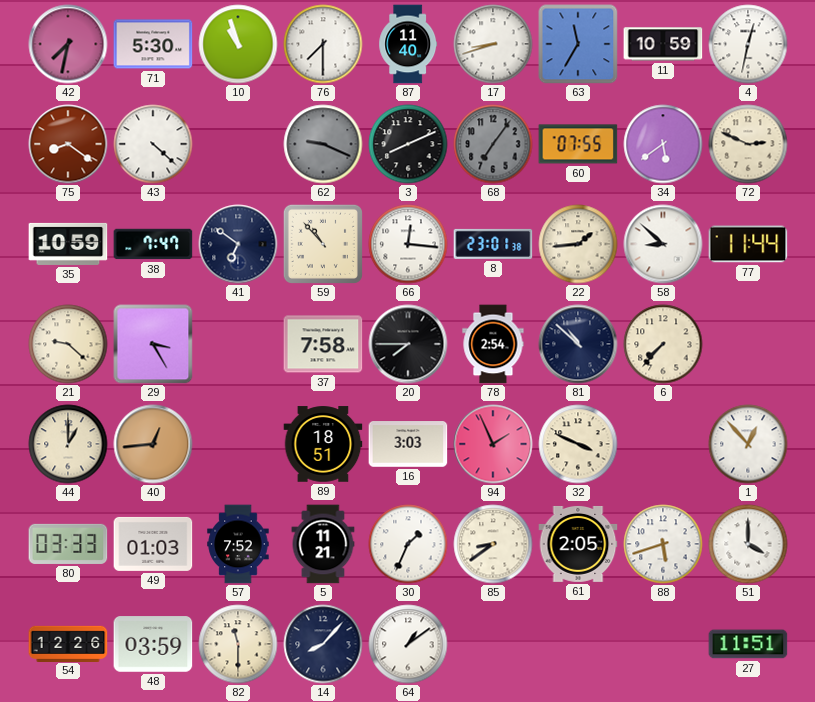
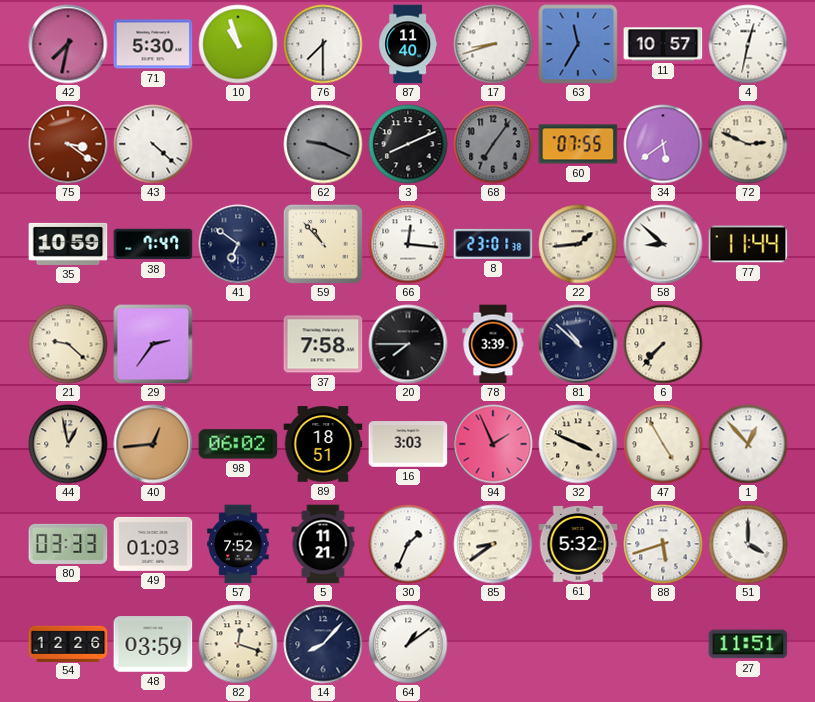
11: 10:59 -> 10:57 (663, 44)
75: 8:21 -> 3:21 (68, 144)
29: 3:25 -> 2:36 (153, 344)
78: 2:54 -> 3:39 (493, 344)
44: 1:00 -> 12:58 (68, 444)
98: none -> 06:02 (238, 444)
47: none -> 4:55 (663, 444)
61: 2:05 -> 5:32 (578, 544)
82: 11:30 -> 12:18 (238, 644)
